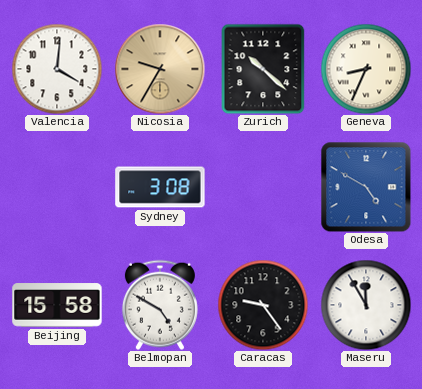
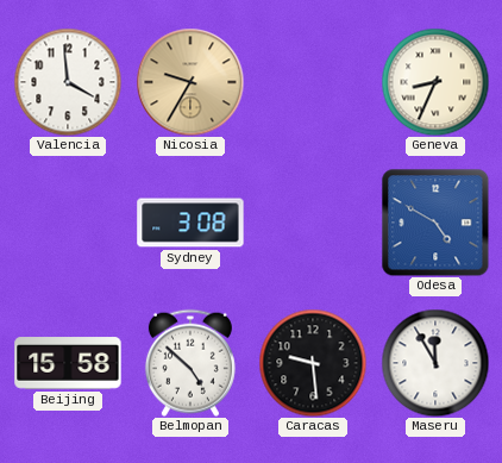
Valencia: 4:01 -> 3:59 (68, 82)
Zurich: 10:22 -> none (263, 69)
Belmopan: 4:50 -> 4:52 (190, 363)
Caracas: 9:24 -> 9:29 (313, 363)
